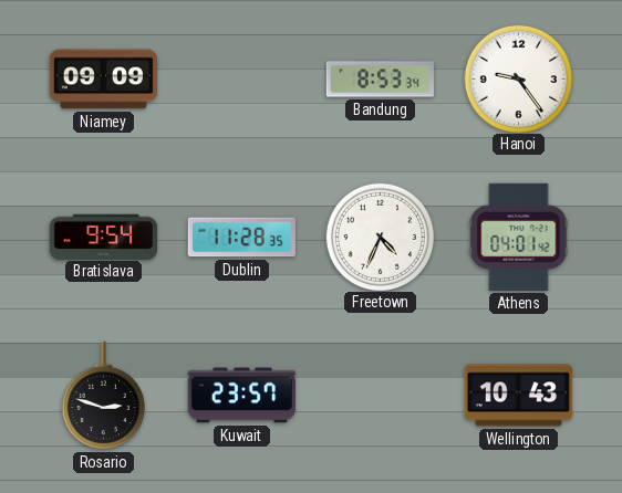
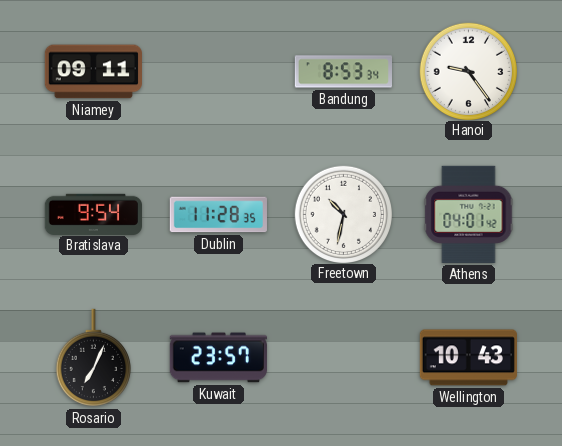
Niamey: 09:09 -> 09:11 (93, 72)
Freetown: 4:34 -> 10:32 (343, 214)
Rosario: 2:48 -> 7:04 (93, 358)
